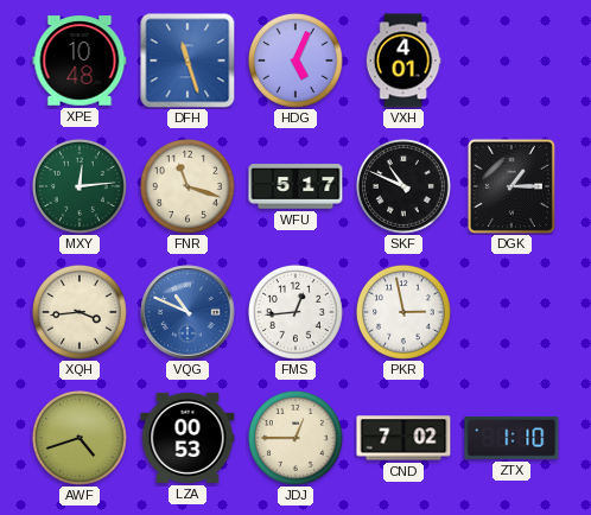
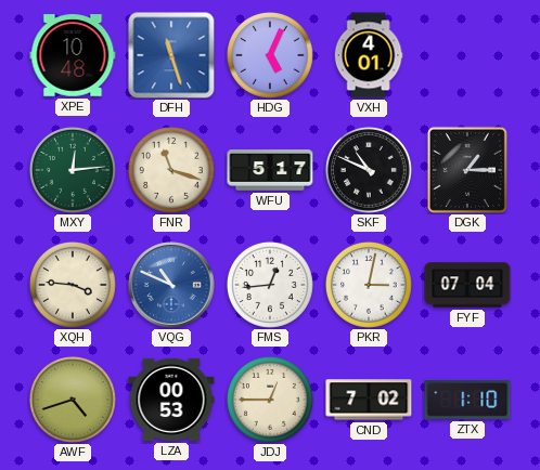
XQH: 3:44 -> 3:46 (73, 285)
PKR: 2:58 -> 3:02 (369, 285)
FYF: none -> 07:04 (467, 285)
